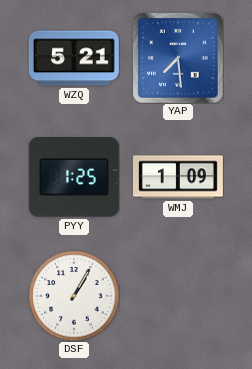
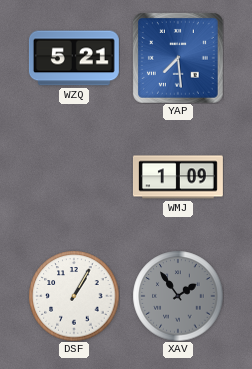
PYY: 1:25 -> none (74, 177)
XAV: none -> 1:54 (178, 296)
